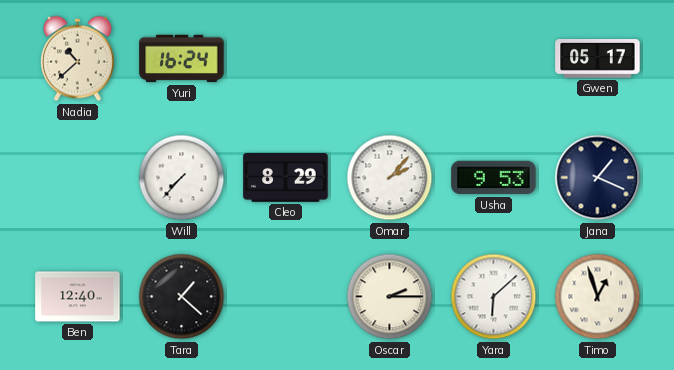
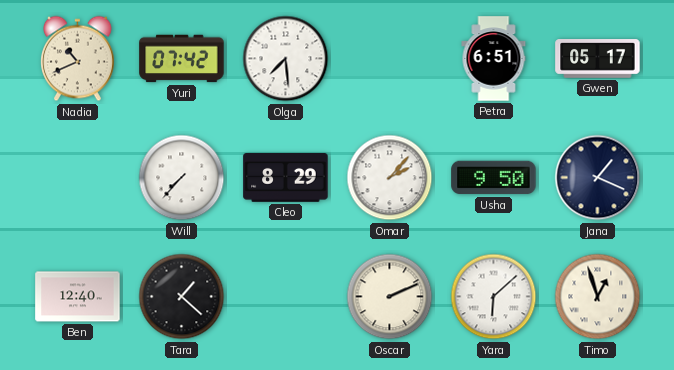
Nadia: 10:38 -> 10:41 (78, 59)
Yuri: 16:24 -> 07:42 (182, 59)
Olga: none -> 7:29 (286, 59)
Petra: none -> 6:51 (494, 59)
Usha: 9:53 -> 9:50 (494, 178)
Oscar: 2:15 -> 2:11 (390, 297)
